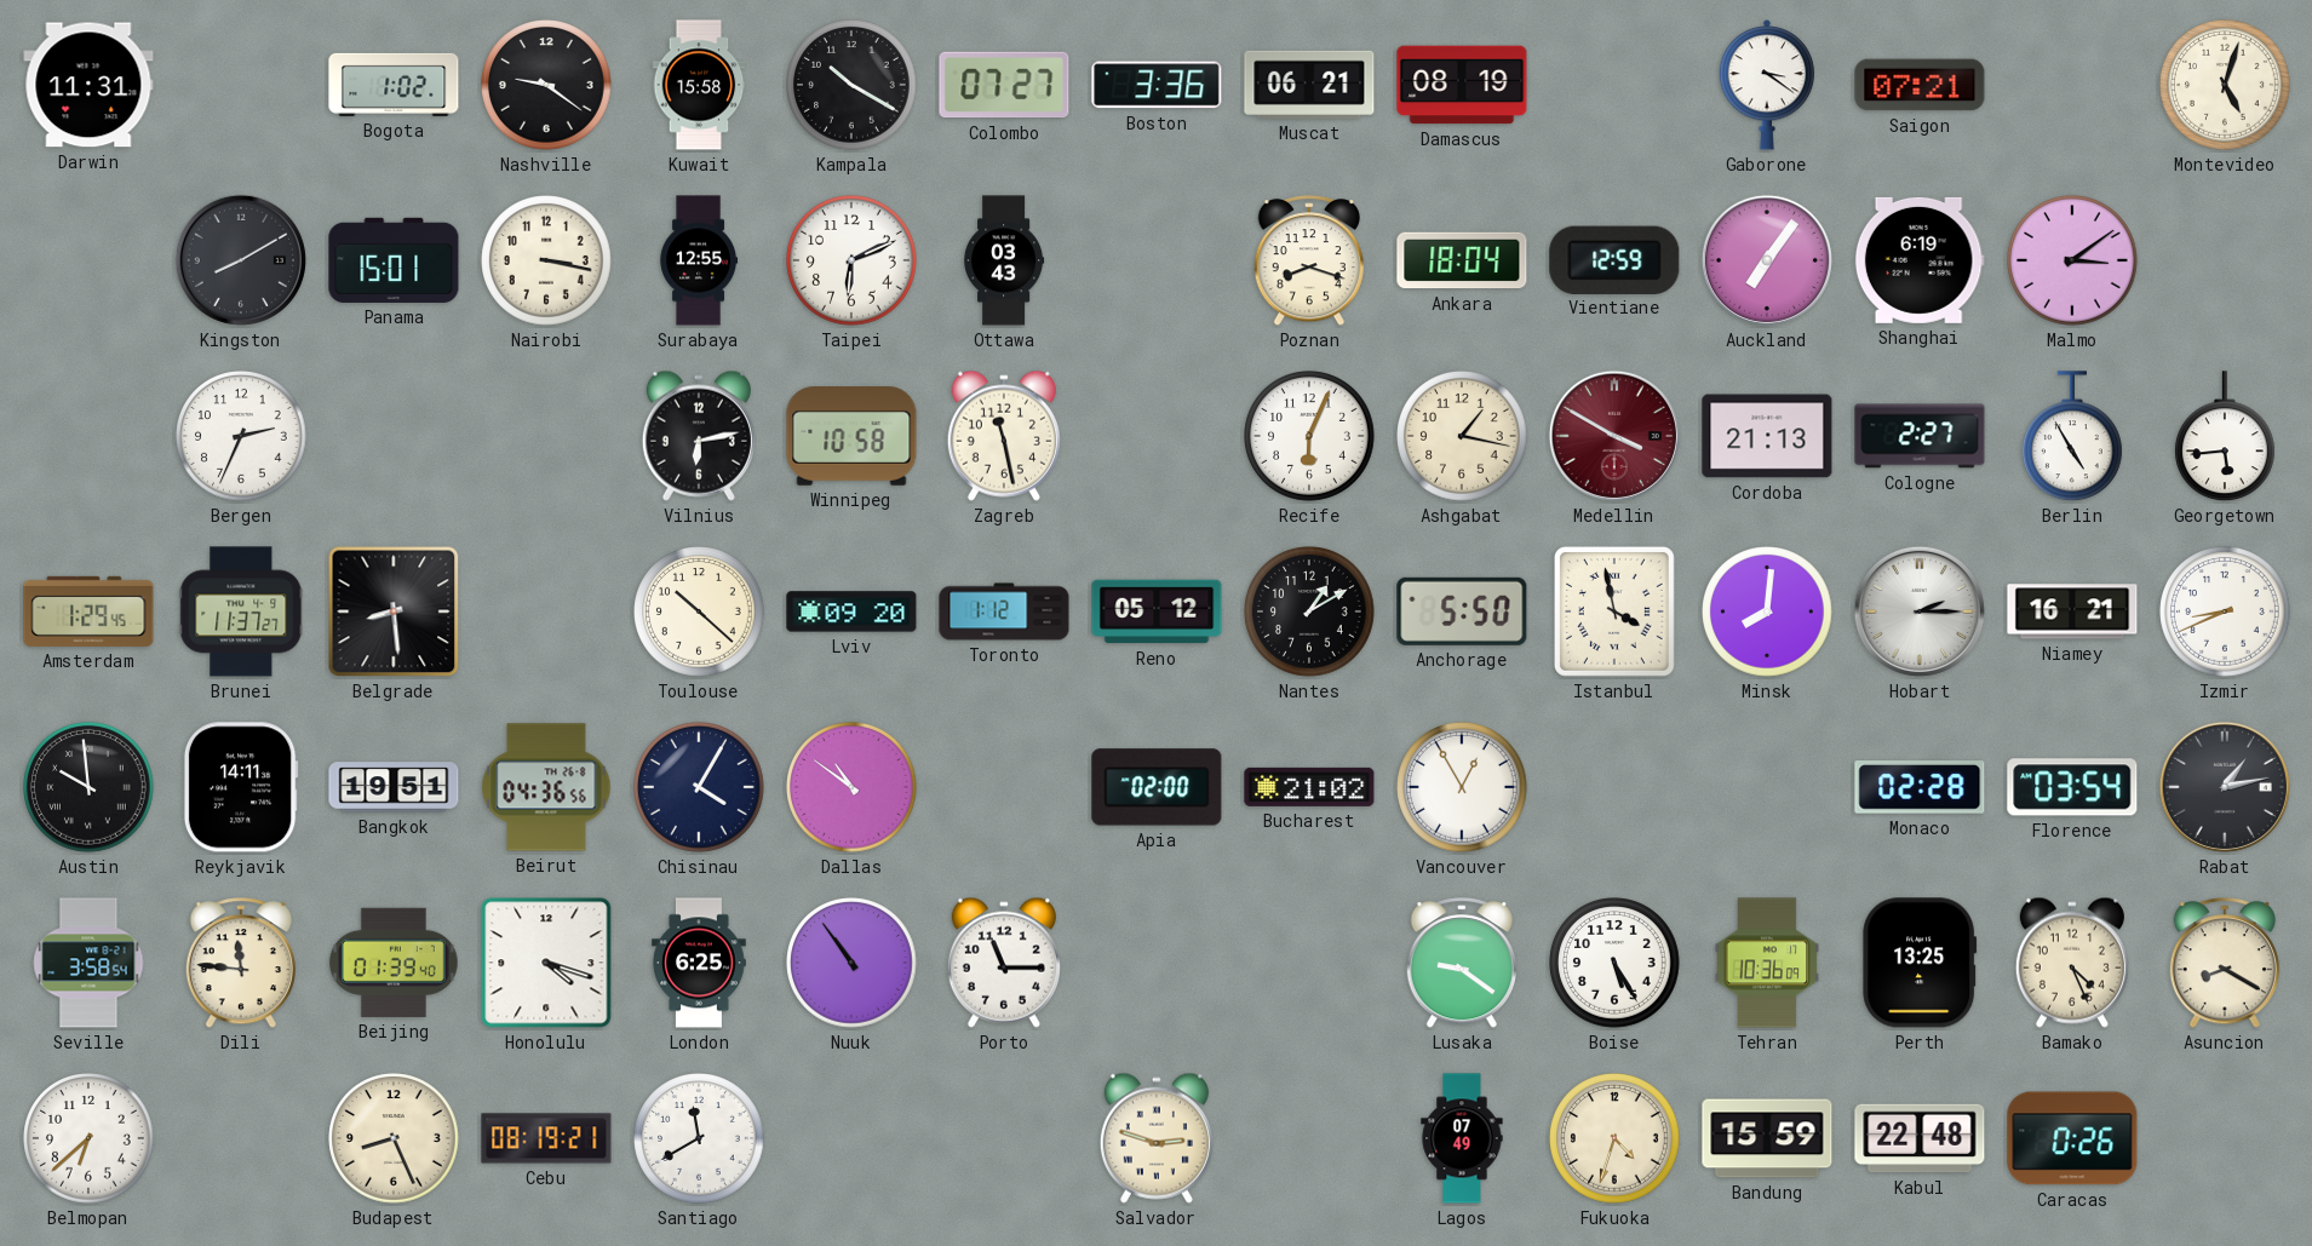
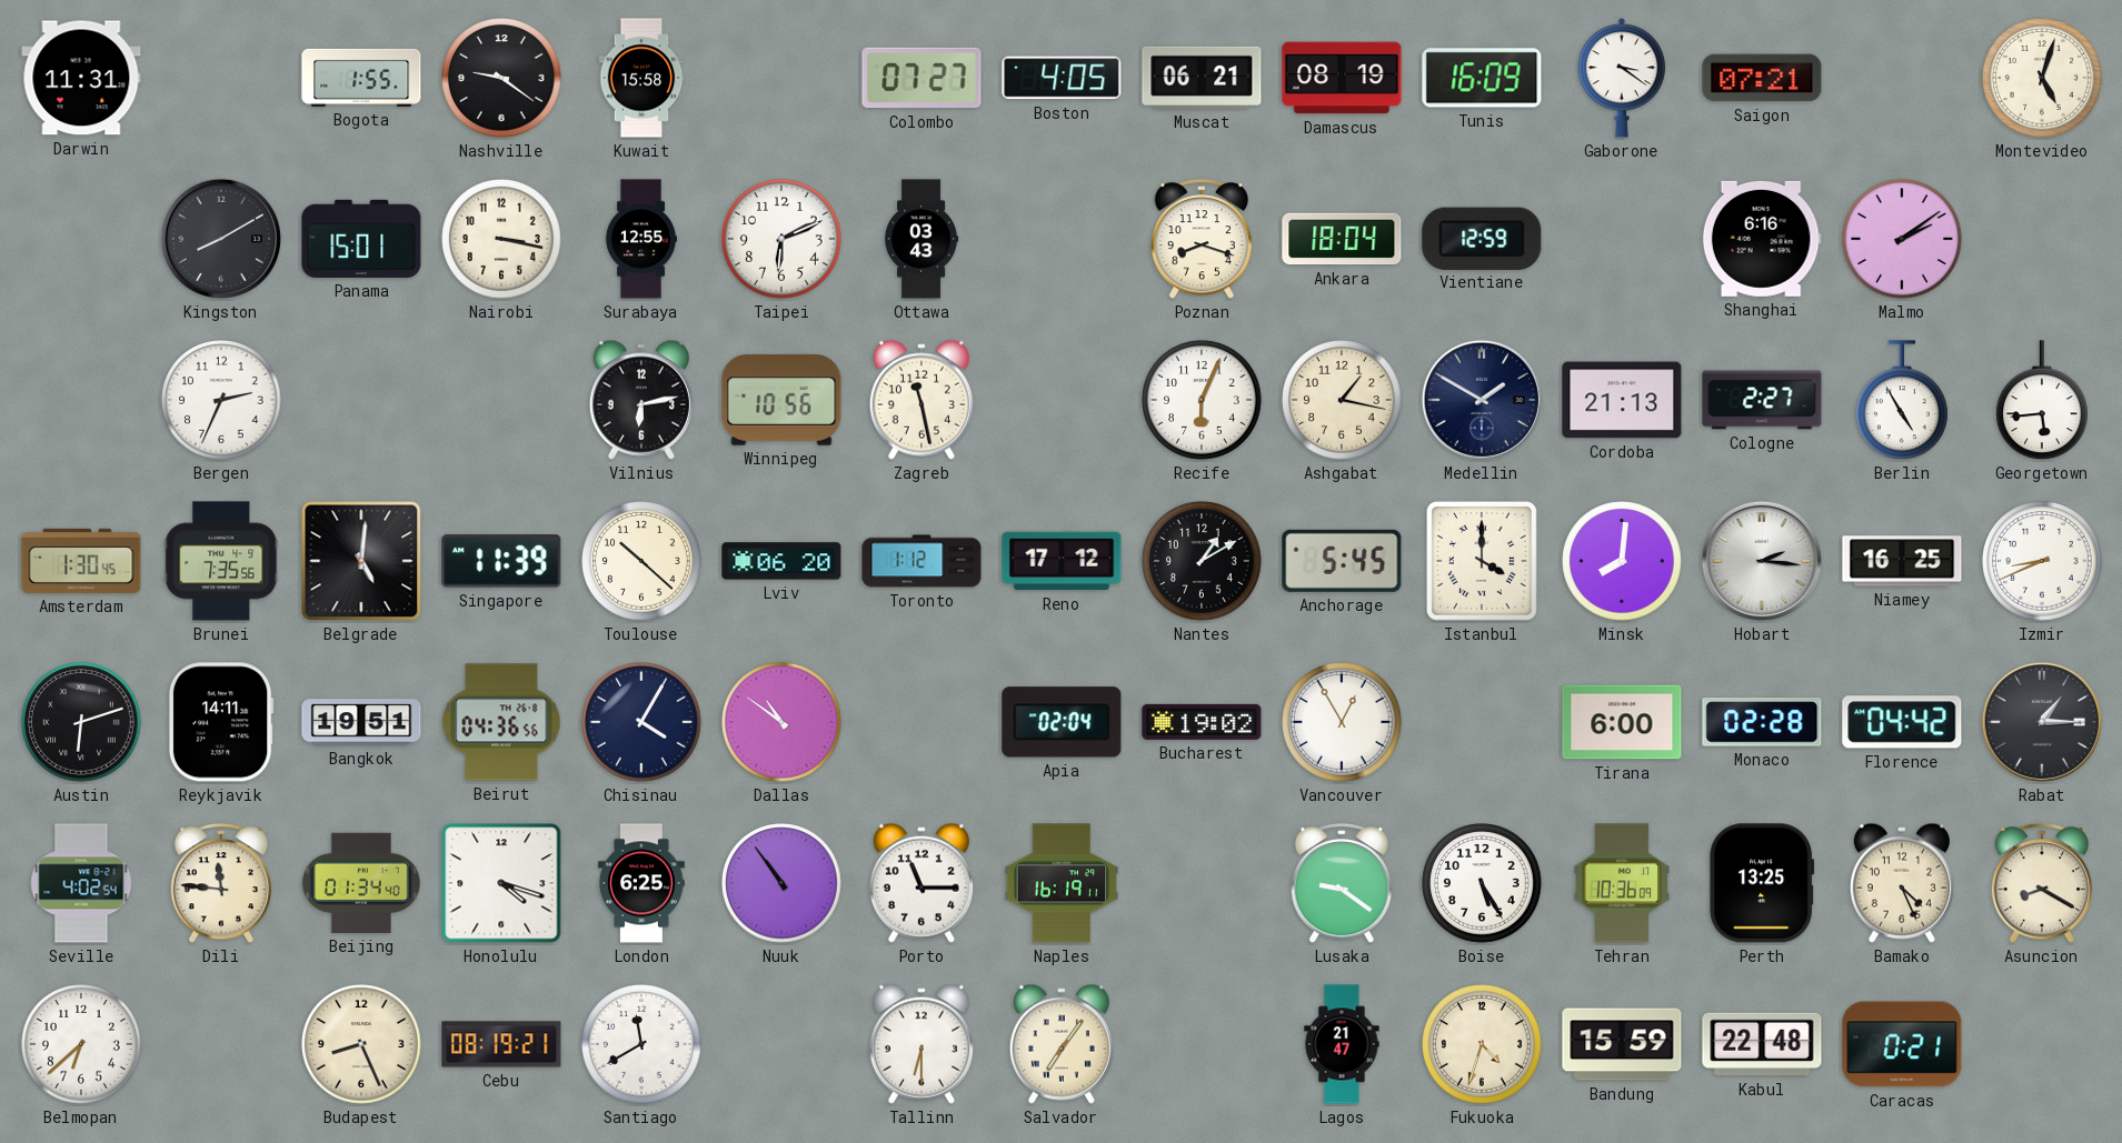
Bogota: 1:02 -> 1:55 (361, 78)
Kampala: 10:20 -> none (851, 85)
Boston: 3:36 -> 4:05 (1062, 78)
Tunis: none -> 16:09 (1482, 78)
Auckland: 7:06 -> none (1767, 260)
Shanghai: 6:19 -> 6:16 (1762, 239)
Malmo: 3:09 -> 2:09 (1902, 239)
Winnipeg: 10:58 -> 10:56 (781, 400)
Medellin: 3:50 -> 1:50 (1482, 400)
Medellin dial: burgundy -> navy (1482, 400)
Amsterdam: 1:29 -> 1:30 (81, 561)
Brunei: 11:37 -> 7:35 (221, 561)
Belgrade: 8:29 -> 5:01 (361, 561)
Singapore: none -> 11:39 (501, 561)
Lviv: 09:20 -> 06:20 (781, 561)
Reno: 05:12 -> 17:12 (1062, 561)
Anchorage: 5:50 -> 5:45 (1342, 561)
Istanbul: 3:58 -> 4:00 (1482, 561)
Hobart: 2:15 -> 2:16 (1762, 561)
Niamey: 16:21 -> 16:25 (1902, 561)
Austin: 9:59 -> 6:12 (81, 722)
Apia: 02:00 -> 02:04 (1062, 722)
Bucharest: 21:02 -> 19:02 (1202, 722)
Tirana: none -> 6:00 (1622, 722)
Florence: 03:54 -> 04:42 (1902, 722)
Rabat: 1:13 -> 1:15 (2042, 722)
Seville: 3:58 -> 4:02 (81, 883)
Beijing: 01:39 -> 01:34 (361, 883)
Naples: none -> 16:19 (1062, 883)
Tallinn: none -> 6:30 (921, 1044)
Salvador: 2:48 -> 7:06 (1062, 1044)
Lagos: 07:49 -> 21:47 (1342, 1044)
Caracas: 0:26 -> 0:21 (1902, 1044)
